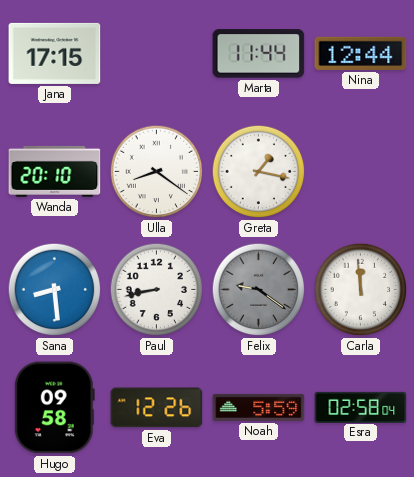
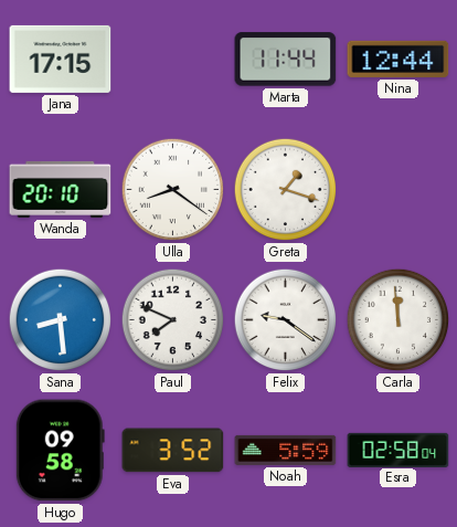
Greta: 1:17 -> 1:18 (286, 190)
Paul: 8:43 -> 7:49 (173, 320)
Felix dial: grey -> white (286, 320)
Eva: 12:26 -> 3:52 (173, 451)
